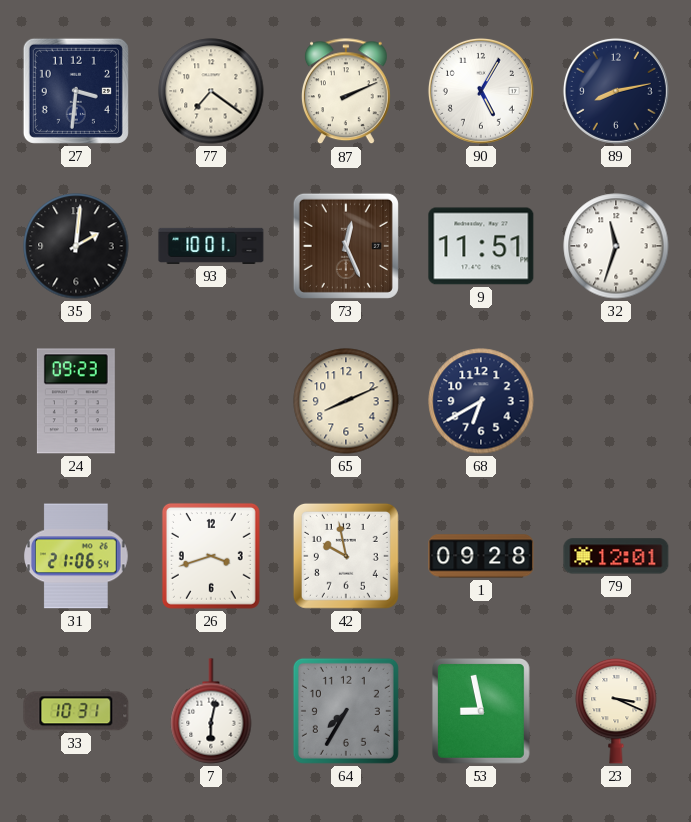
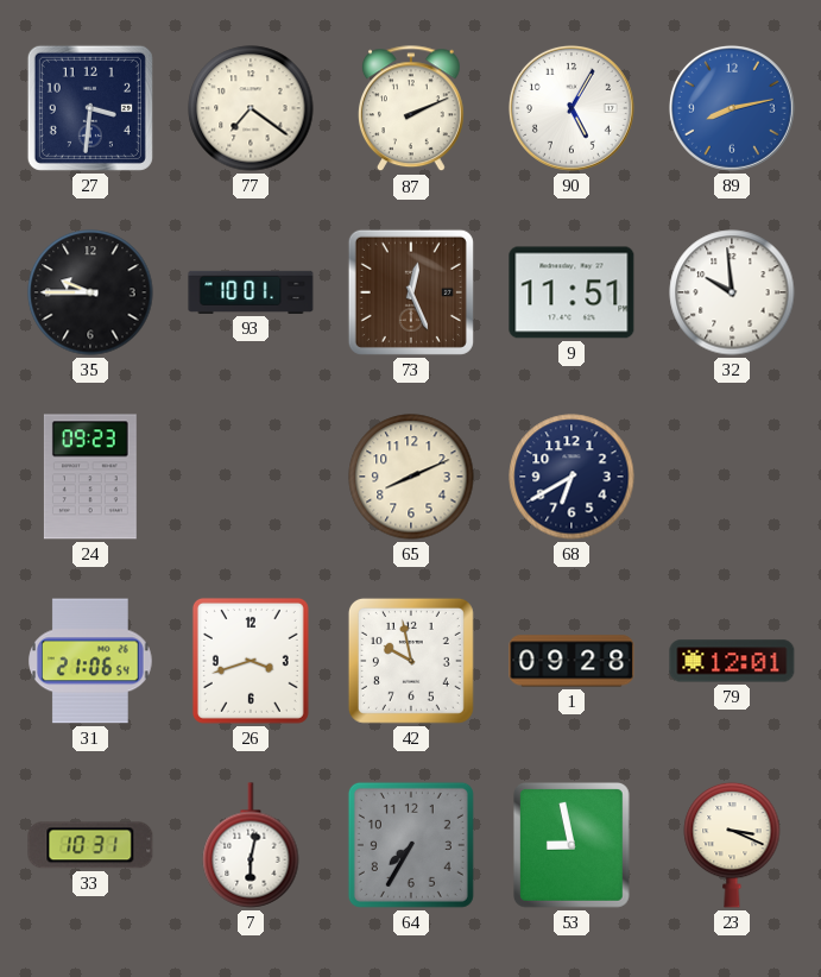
89 dial: navy -> blue (732, 108)
35: 2:01 -> 9:45 (90, 292)
32: 11:33 -> 9:59 (732, 292)
